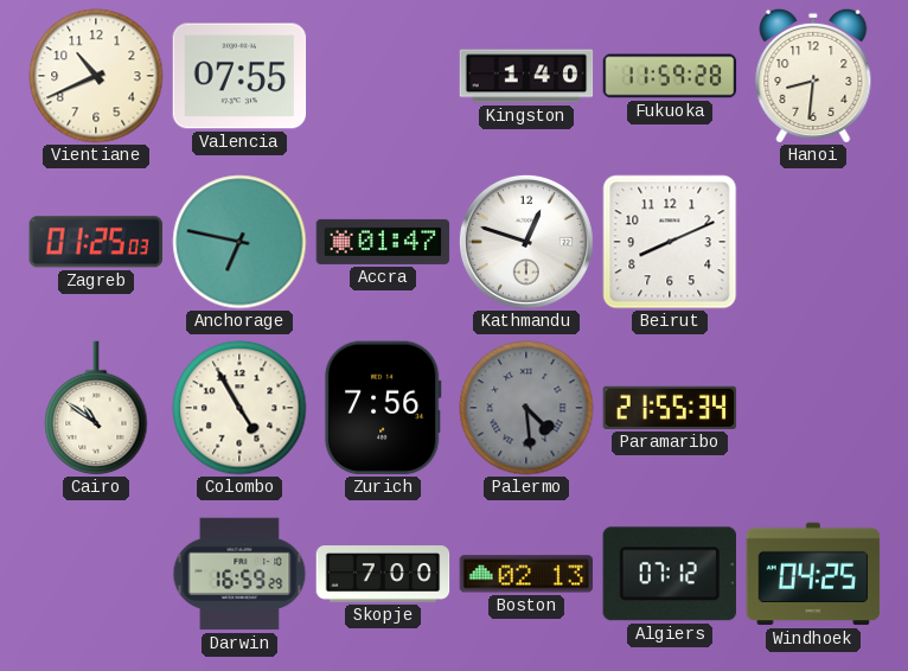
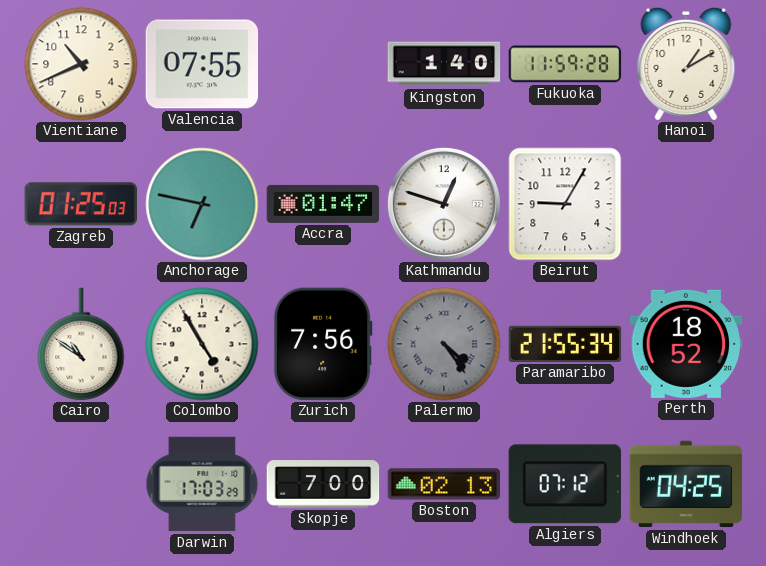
Hanoi: 8:31 -> 1:10 (686, 64)
Beirut: 8:11 -> 9:05 (565, 204)
Palermo: 4:29 -> 4:24 (444, 344)
Perth: none -> 18:52 (686, 344)
Darwin: 16:59 -> 17:03 (202, 484)
